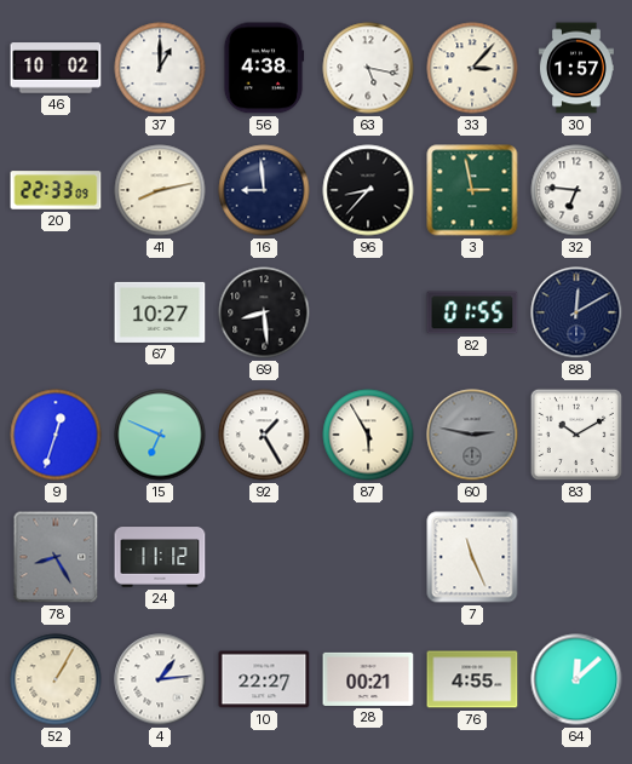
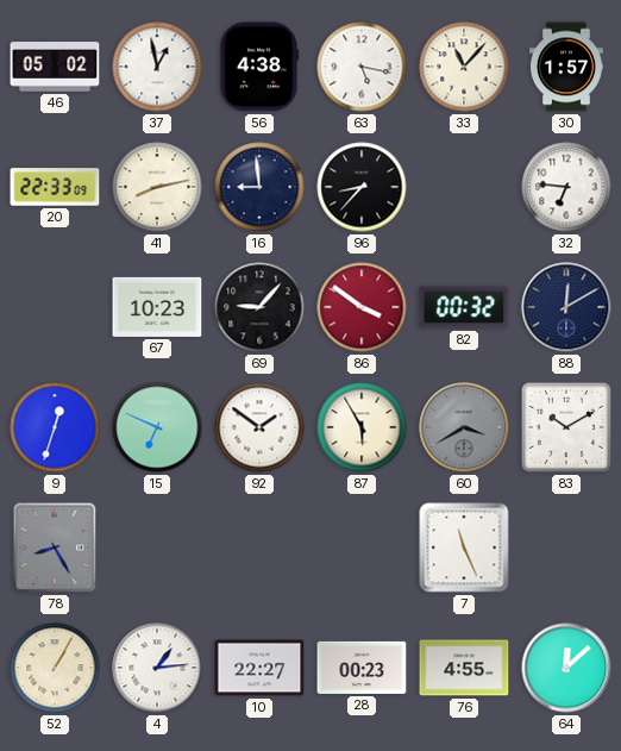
46: 10:02 -> 05:02 (55, 67)
37: 1:00 -> 12:58 (157, 67)
33: 3:07 -> 11:07 (464, 67)
3: 2:58 -> none (472, 190)
67: 10:27 -> 10:23 (157, 307)
69: 8:29 -> 9:07 (259, 307)
86: none -> 3:51 (362, 307)
82: 01:55 -> 00:32 (464, 307)
92: 1:25 -> 1:51 (259, 427)
60: 2:47 -> 3:40 (464, 427)
24: 11:12 -> none (160, 557)
28: 00:21 -> 00:23 (362, 668)
